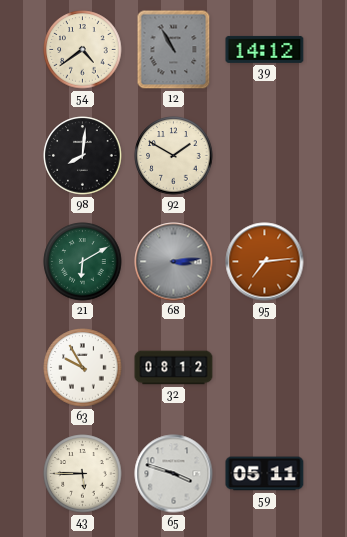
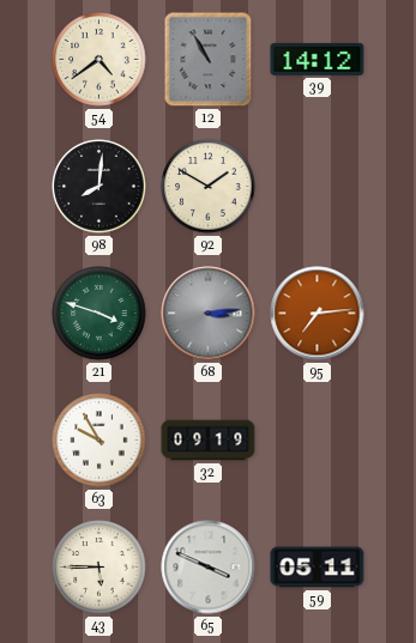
21: 6:10 -> 3:48 (100, 314)
32: 08:12 -> 09:19 (209, 441)
65: 3:48 -> 3:49 (209, 568)
